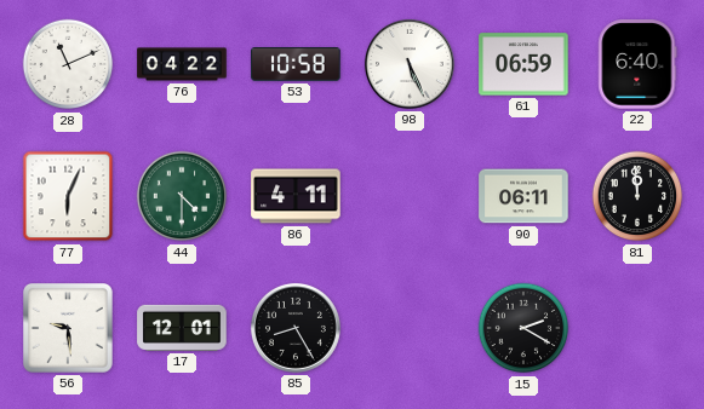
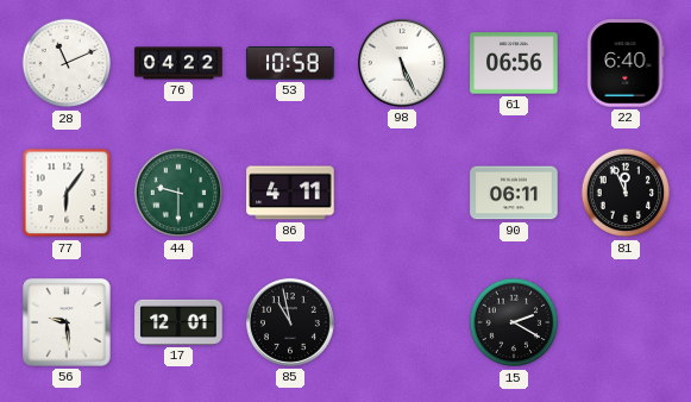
61: 06:59 -> 06:56 (514, 63)
77: 6:04 -> 6:06 (67, 193)
44: 4:30 -> 9:30 (178, 193)
81: 11:59 -> 11:56 (626, 193)
85: 8:25 -> 10:58 (290, 322)
